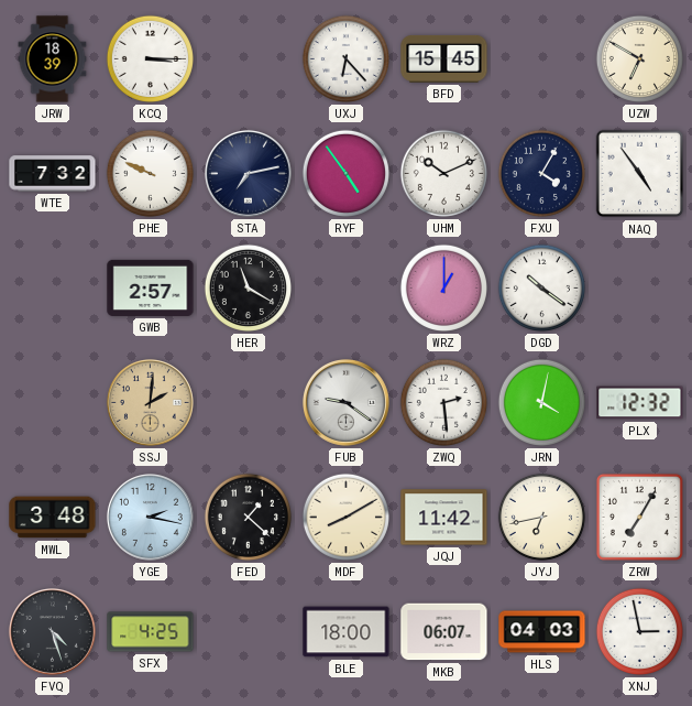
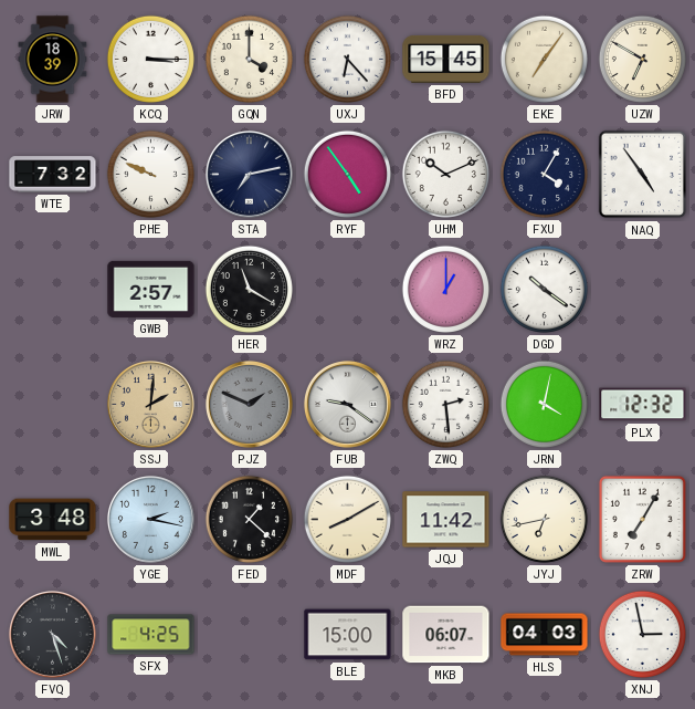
GQN: none -> 4:00 (249, 59)
EKE: none -> 7:06 (544, 59)
PJZ: none -> 1:49 (249, 404)
BLE: 18:00 -> 15:00 (348, 635)
